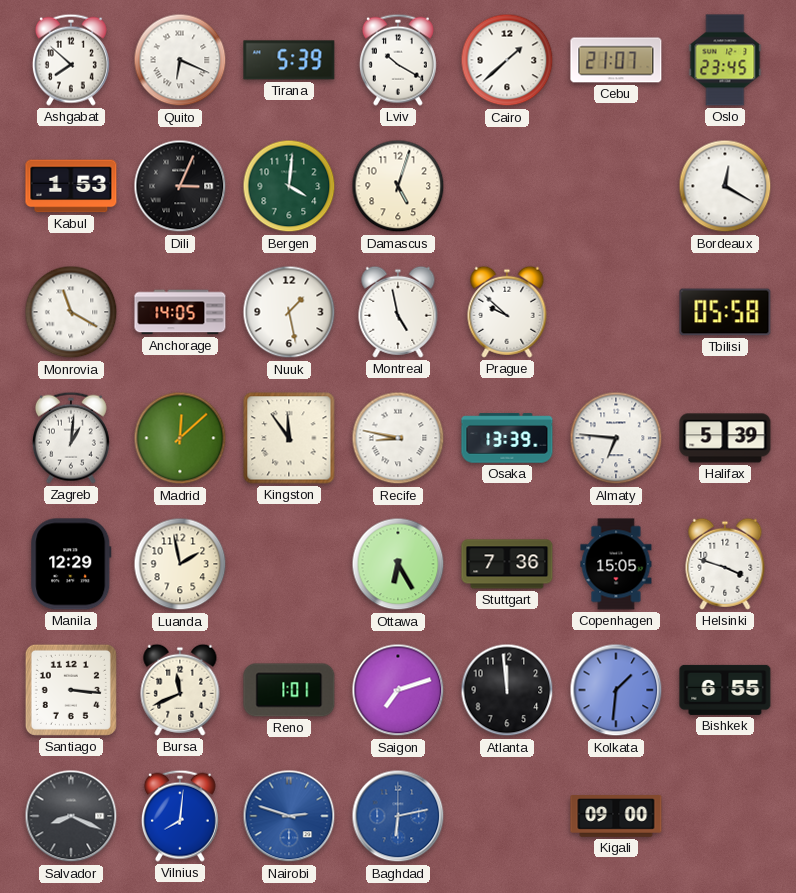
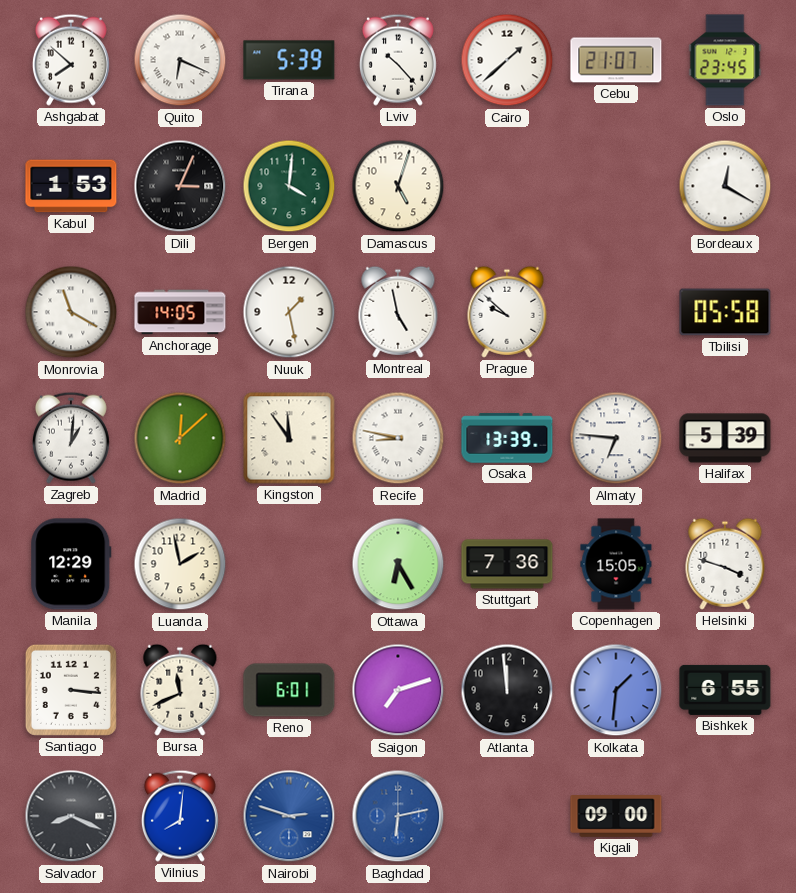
Lviv: 10:20 -> 10:23 (398, 60)
Reno: 1:01 -> 6:01 (289, 690)
